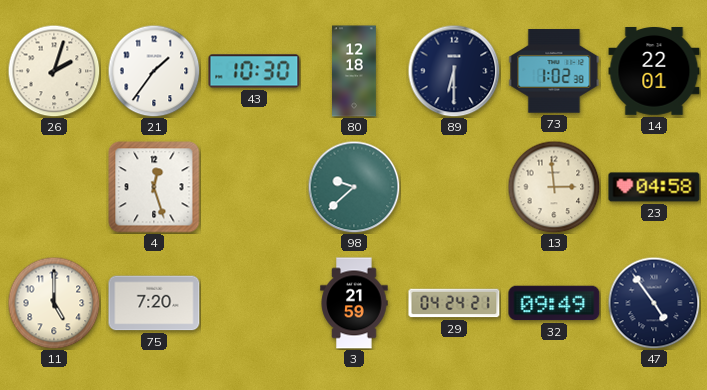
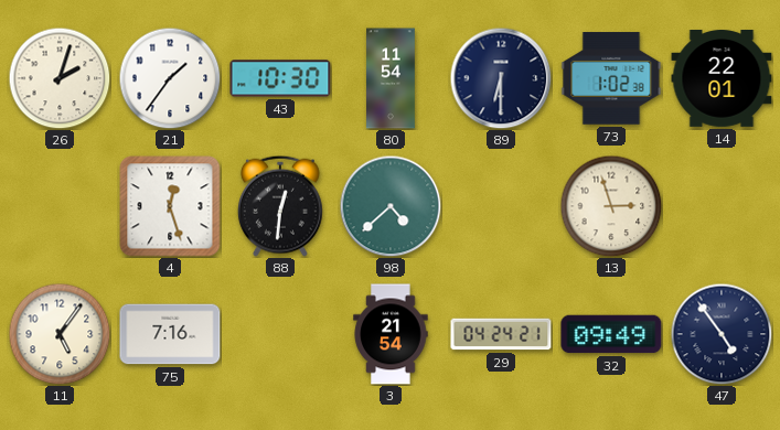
80: 12:18 -> 11:54 (392, 78)
88: none -> 12:31 (280, 206)
98: 9:38 -> 4:38 (391, 206)
13: 2:59 -> 2:57 (611, 206)
23: 04:58 -> none (654, 187)
11: 5:00 -> 5:06 (60, 334)
75: 7:20 -> 7:16 (170, 334)
3: 21:59 -> 21:54 (391, 334)
